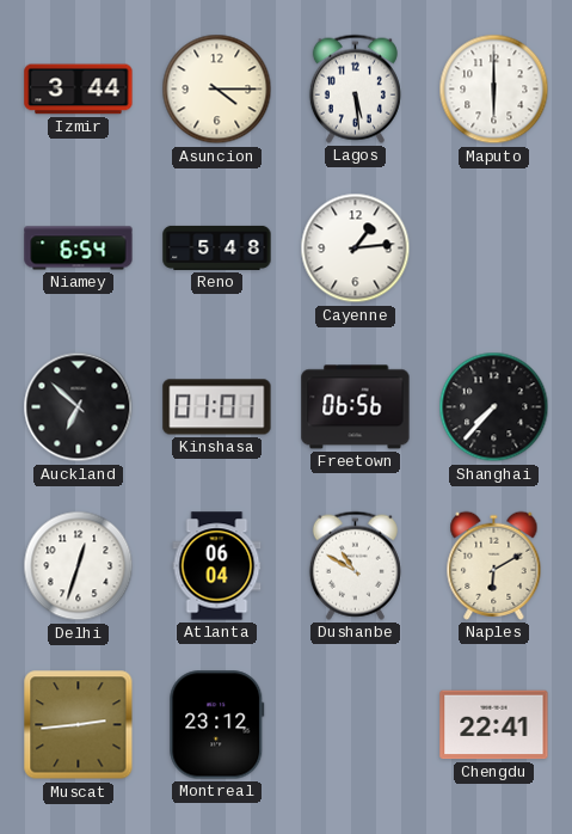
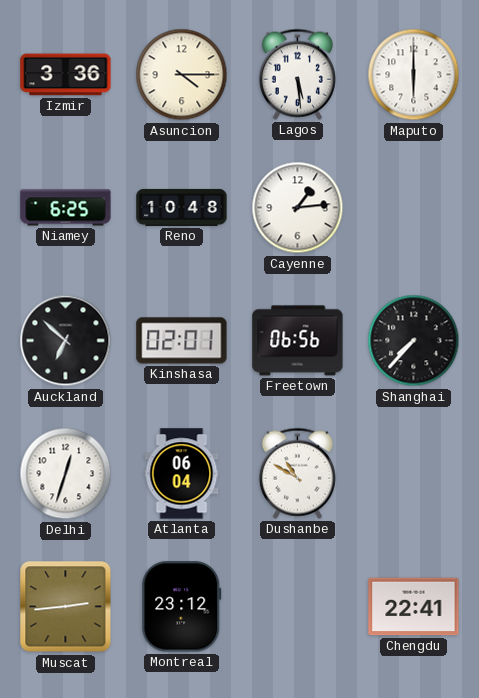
Izmir: 3:44 -> 3:36 (66, 75)
Niamey: 6:54 -> 6:25 (66, 208)
Reno: 5:48 -> 10:48 (182, 207)
Kinshasa: 01:01 -> 02:01 (182, 341)
Naples: 6:10 -> none (494, 565)
